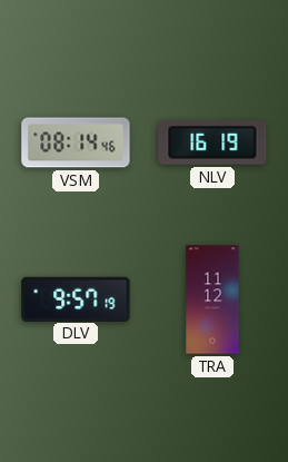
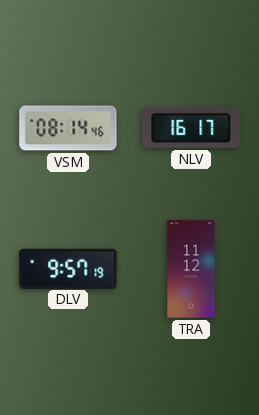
NLV: 16:19 -> 16:17 (191, 128)
